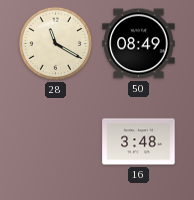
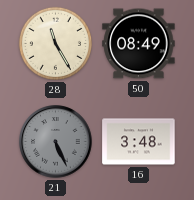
28: 11:20 -> 11:25 (55, 43)
21: none -> 5:26 (56, 142)
